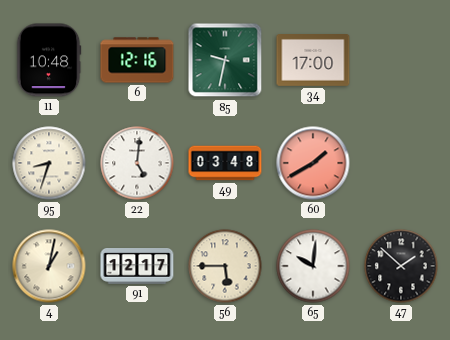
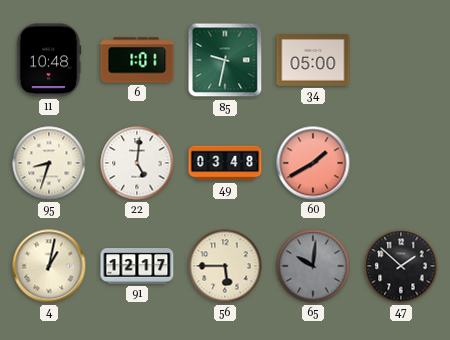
6: 12:16 -> 1:01 (137, 60)
34: 17:00 -> 05:00 (313, 61)
65 dial: white -> grey (313, 266)
